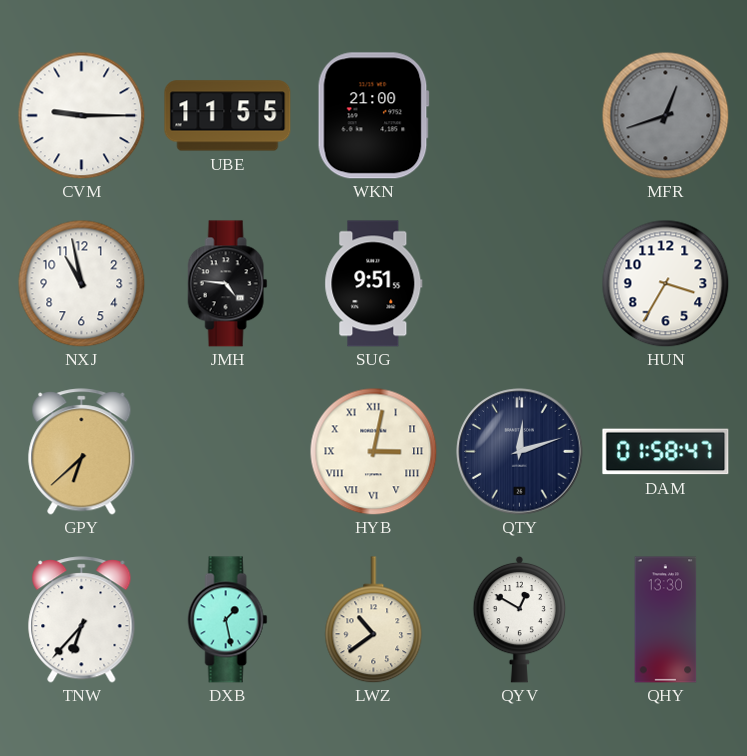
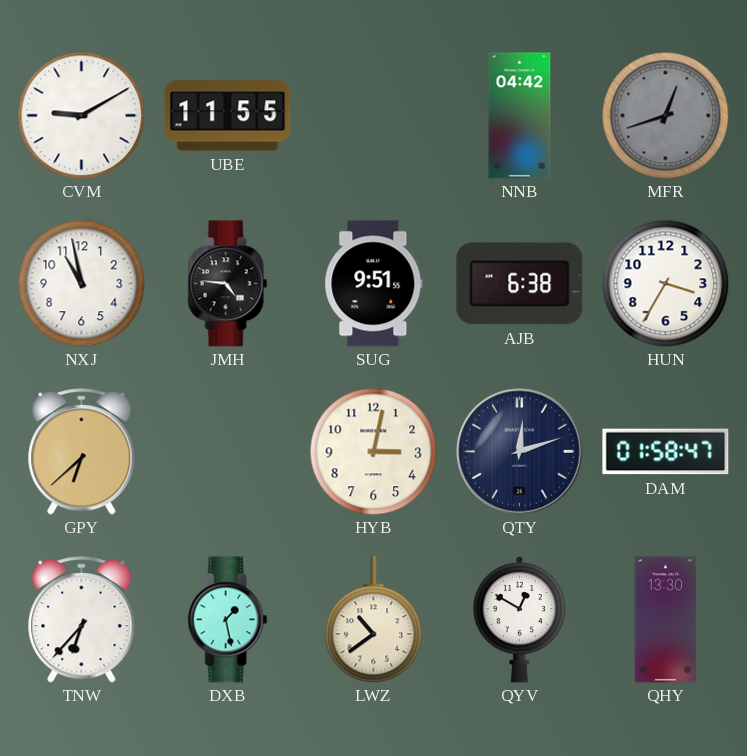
CVM: 9:15 -> 9:10 (81, 115)
WKN: 21:00 -> none (373, 116)
NNB: none -> 04:42 (520, 116)
AJB: none -> 6:38 (520, 284)
HYB numerals: Roman -> Arabic (373, 451)
